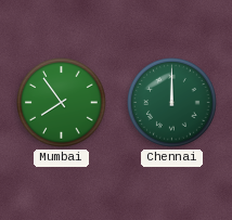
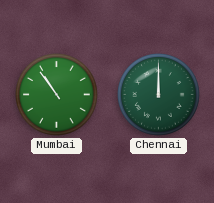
Mumbai: 7:54 -> 10:54 (57, 95)
